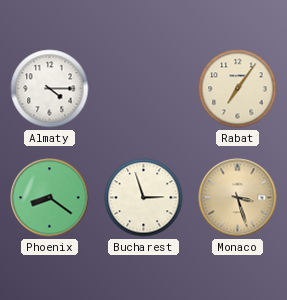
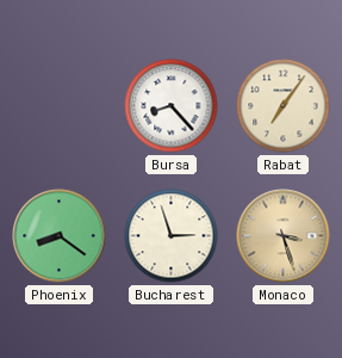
Almaty: 4:15 -> none (50, 89)
Bursa: none -> 8:23 (172, 106)
